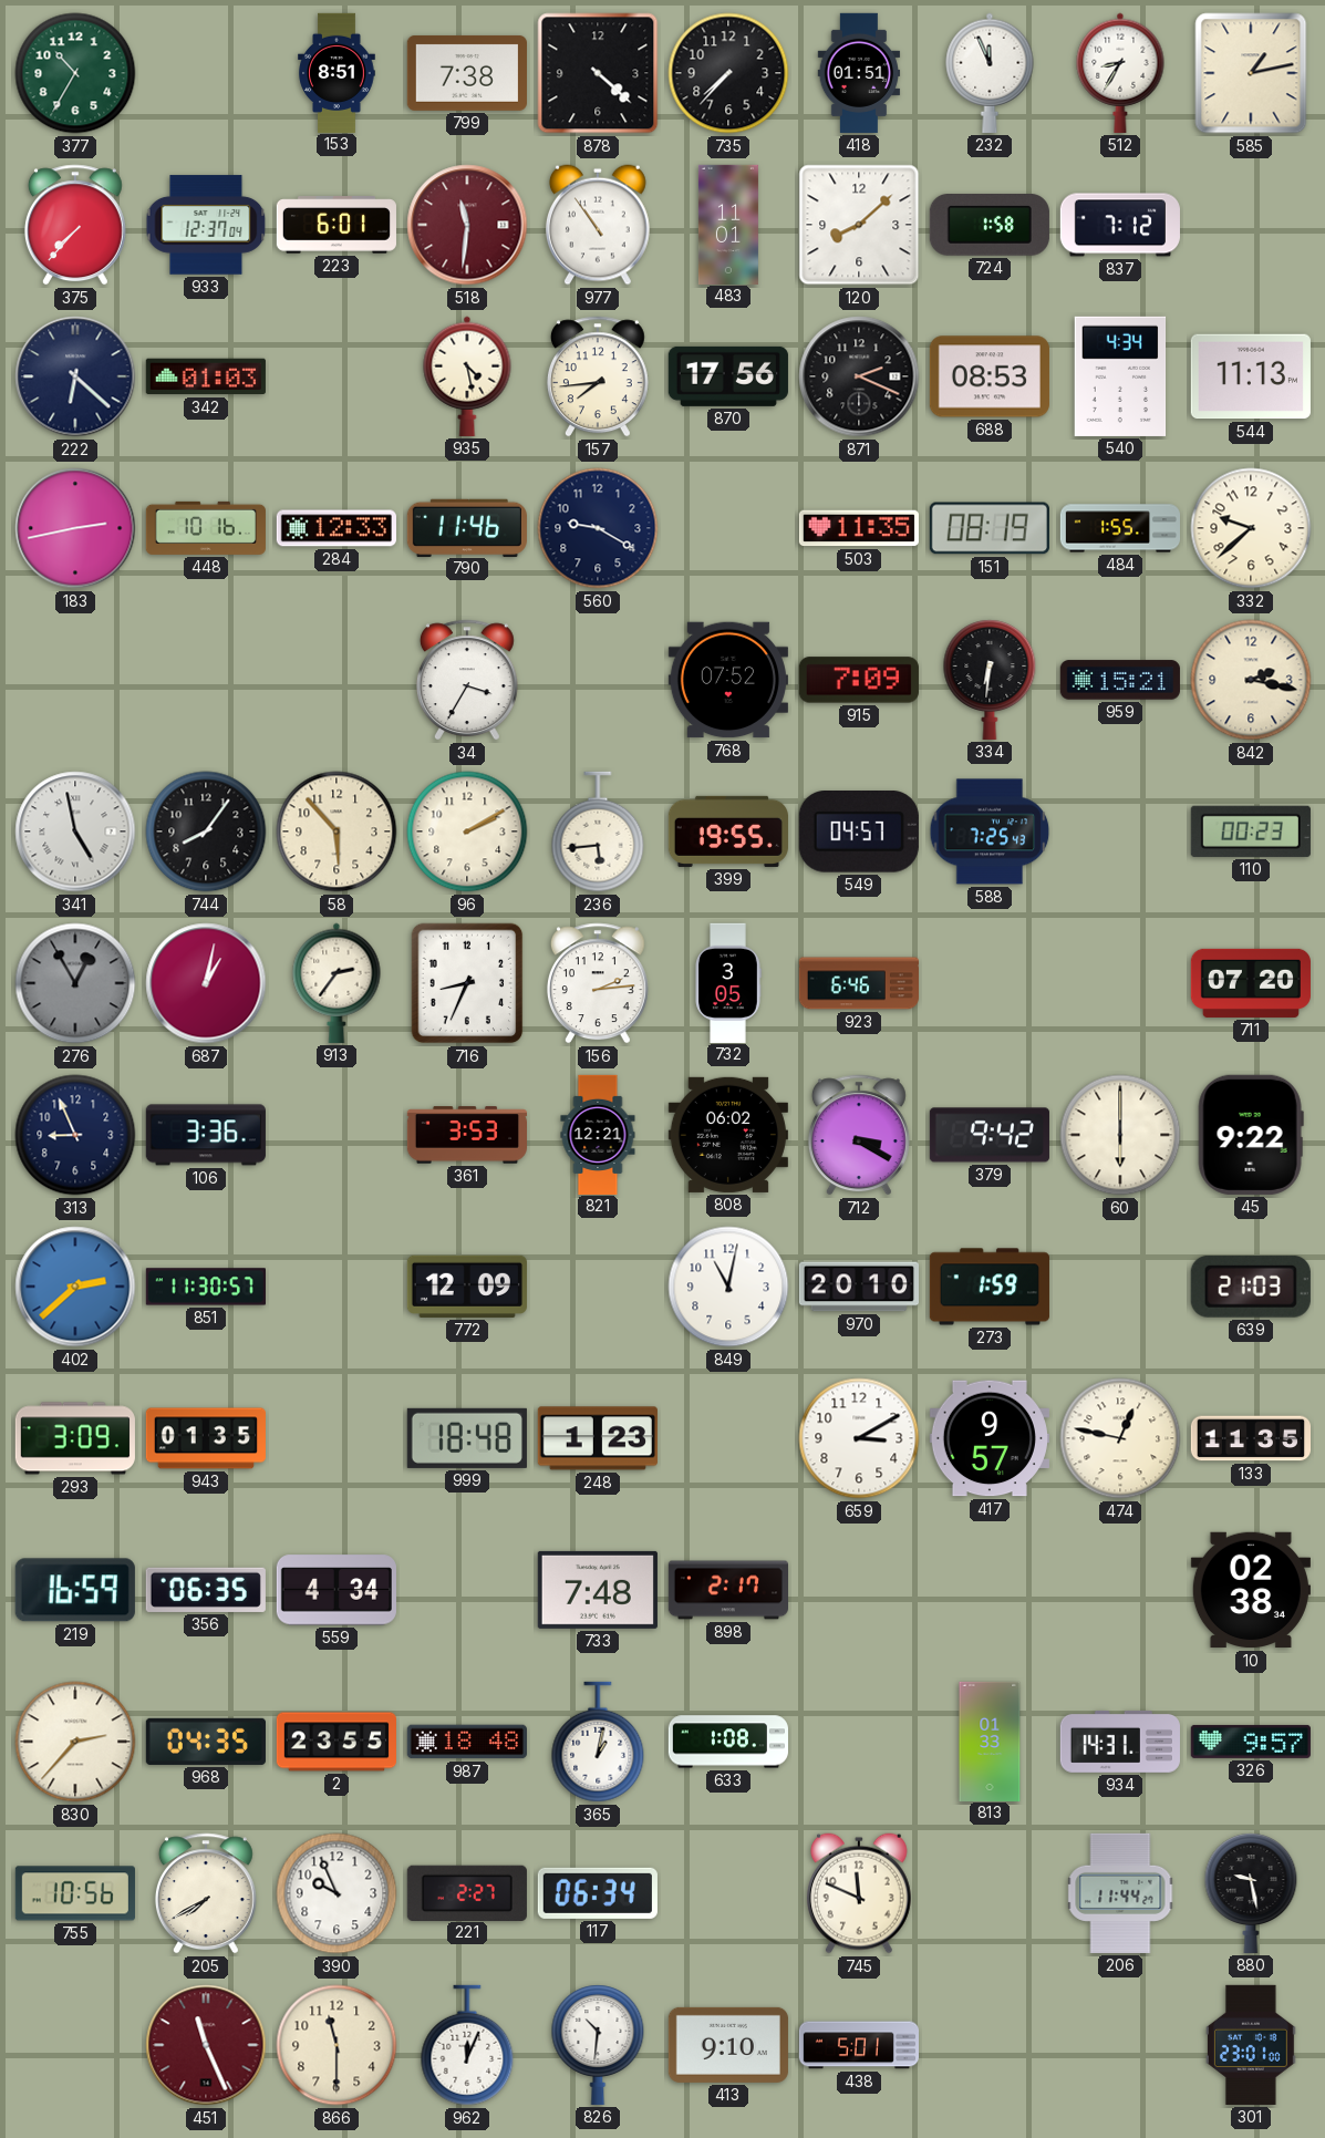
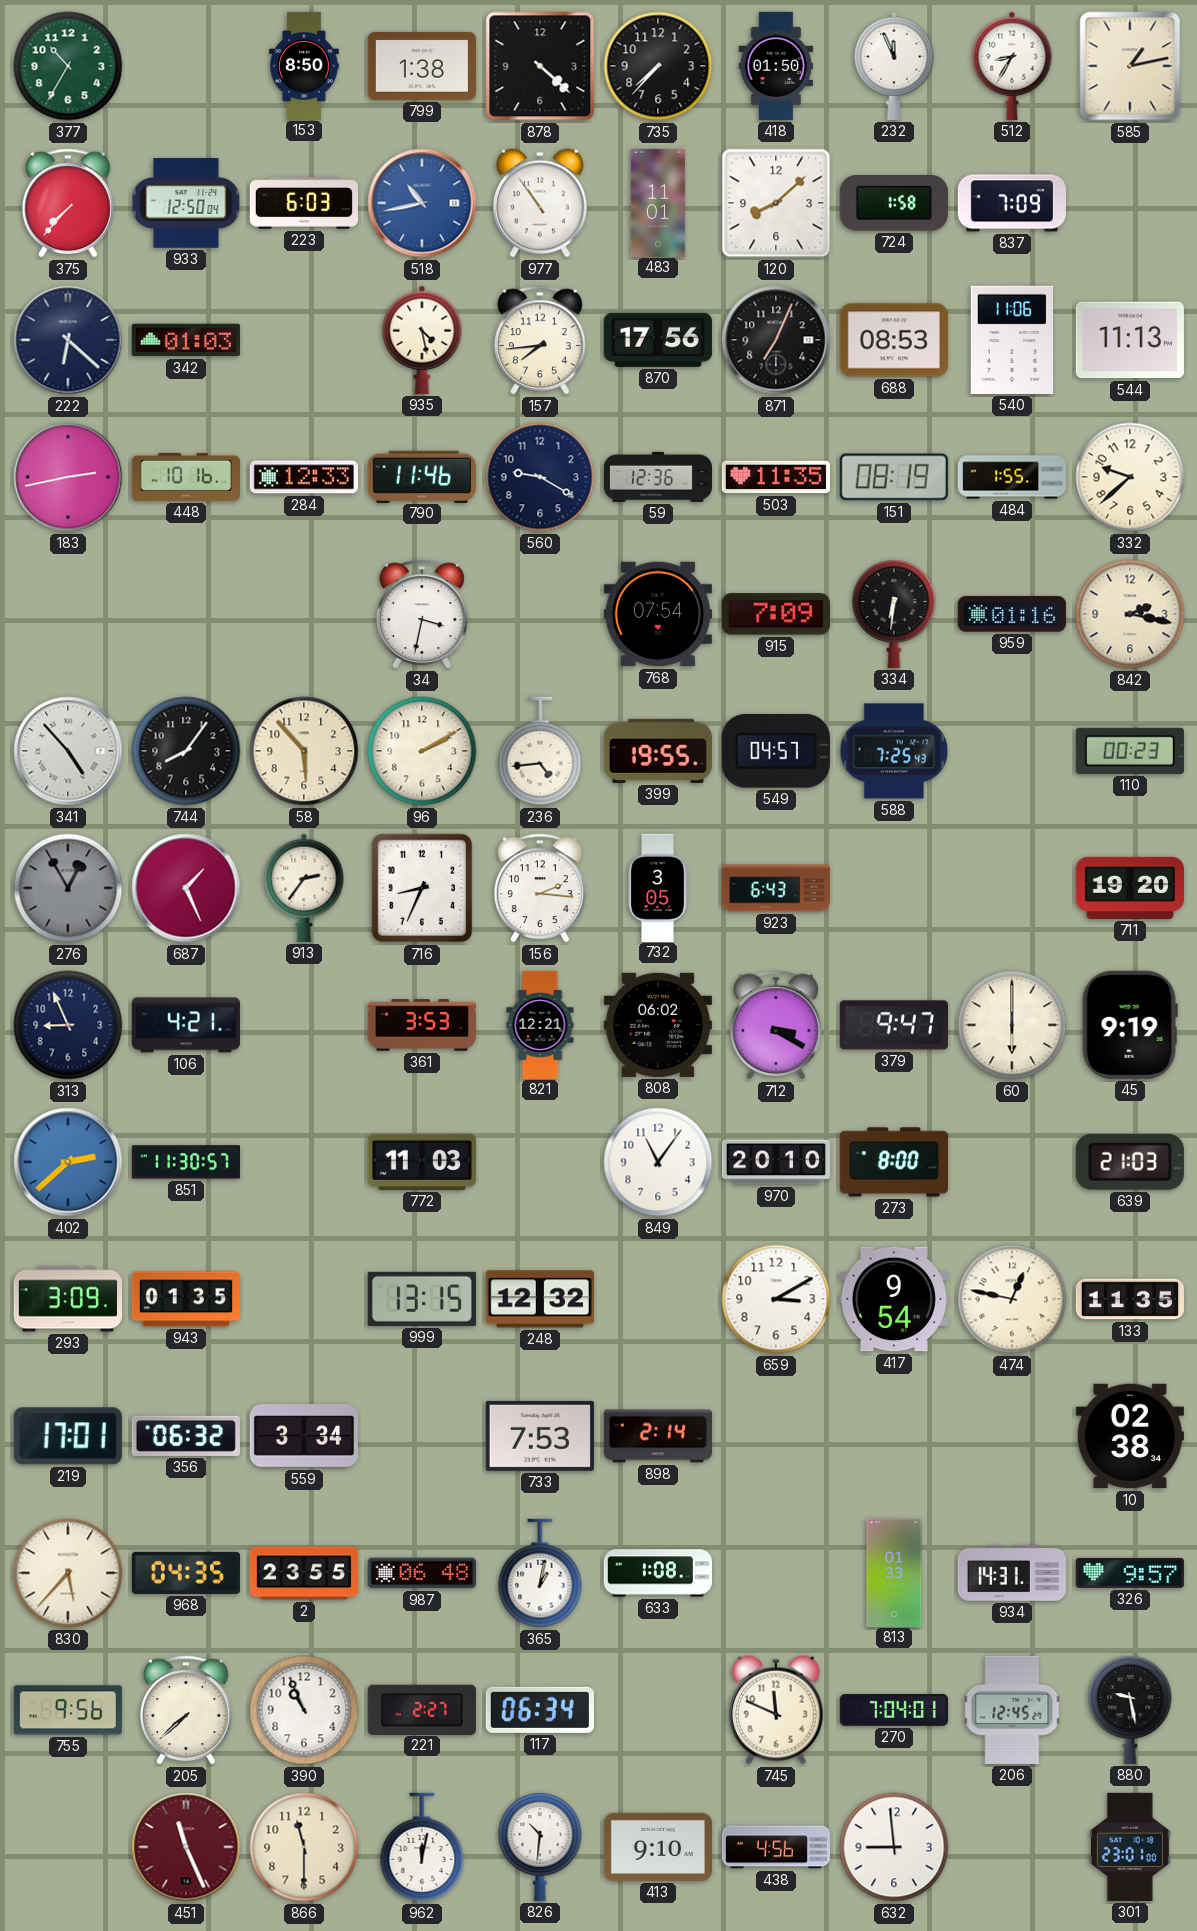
153: 8:51 -> 8:50 (304, 65)
799: 7:38 -> 1:38 (422, 66)
418: 01:51 -> 01:50 (776, 66)
933: 12:37 -> 12:50 (186, 203)
223: 6:01 -> 6:03 (304, 203)
518: 11:31 -> 10:43 (422, 203)
518 dial: burgundy -> blue (422, 203)
837: 7:12 -> 7:09 (1012, 203)
871: 2:19 -> 7:04 (776, 340)
540: 4:34 -> 11:06 (1012, 340)
59: none -> 12:36 (657, 477)
34: 3:35 -> 3:32 (422, 614)
768: 07:52 -> 07:54 (658, 614)
959: 15:21 -> 01:16 (1012, 614)
341: 4:58 -> 4:53 (68, 751)
236: 5:44 -> 4:44 (540, 751)
687: 1:02 -> 1:26 (186, 888)
156: 2:14 -> 2:16 (540, 888)
923: 6:46 -> 6:43 (776, 888)
711: 07:20 -> 19:20 (1130, 888)
106: 3:36 -> 4:21 (186, 1025)
379: 9:42 -> 9:47 (894, 1025)
45: 9:22 -> 9:19 (1130, 1025)
772: 12:09 -> 11:03 (422, 1162)
849: 11:02 -> 11:06 (658, 1162)
273: 1:59 -> 8:00 (894, 1162)
999: 18:48 -> 13:15 (422, 1299)
248: 1:23 -> 12:32 (540, 1299)
417: 9:57 -> 9:54 (894, 1299)
219: 16:59 -> 17:01 (68, 1436)
356: 06:35 -> 06:32 (186, 1436)
559: 4:34 -> 3:34 (304, 1436)
733: 7:48 -> 7:53 (540, 1436)
898: 2:17 -> 2:14 (657, 1436)
830: 2:37 -> 5:37 (68, 1573)
987: 18:48 -> 06:48 (422, 1573)
755: 10:56 -> 9:56 (68, 1710)
205: 7:40 -> 7:38 (186, 1710)
390: 9:56 -> 10:56 (304, 1710)
270: none -> 7:04 (894, 1710)
206: 11:44 -> 12:45 (1012, 1710)
962: 12:04 -> 12:02 (422, 1847)
438: 5:01 -> 4:56 (775, 1847)
632: none -> 8:59 (894, 1847)
